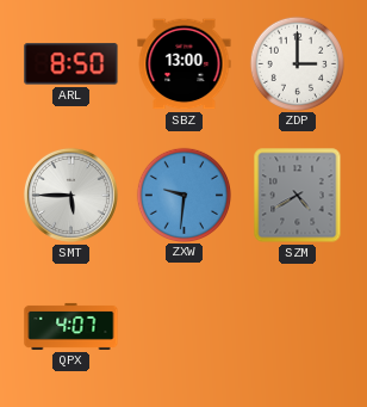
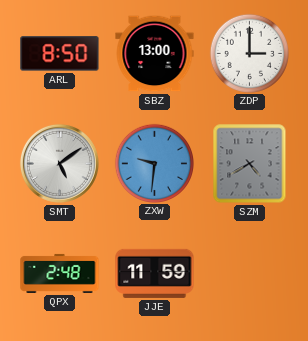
SMT: 5:45 -> 5:09 (59, 163)
QPX: 4:07 -> 2:48 (60, 273)
JJE: none -> 11:59 (155, 273)
